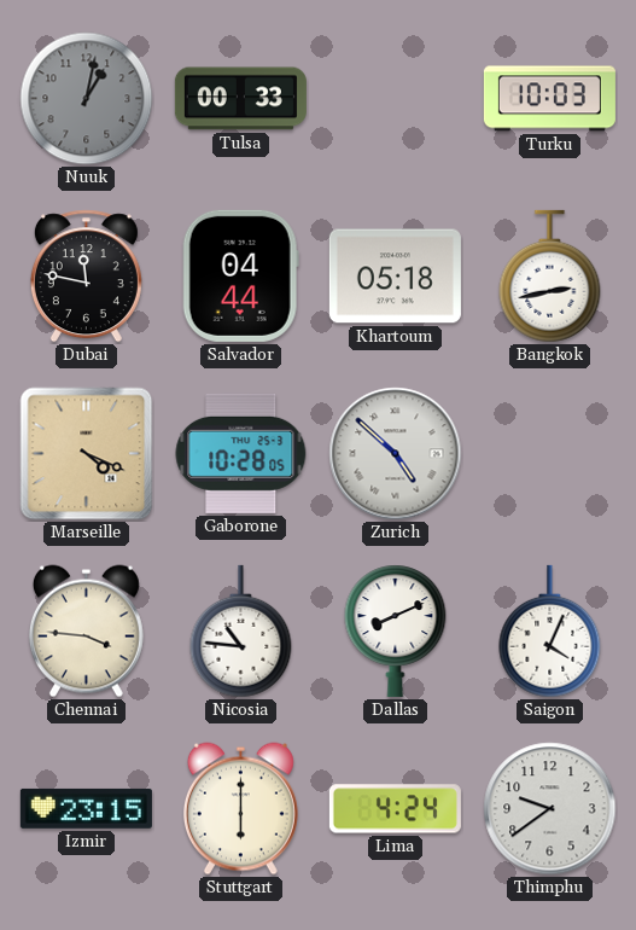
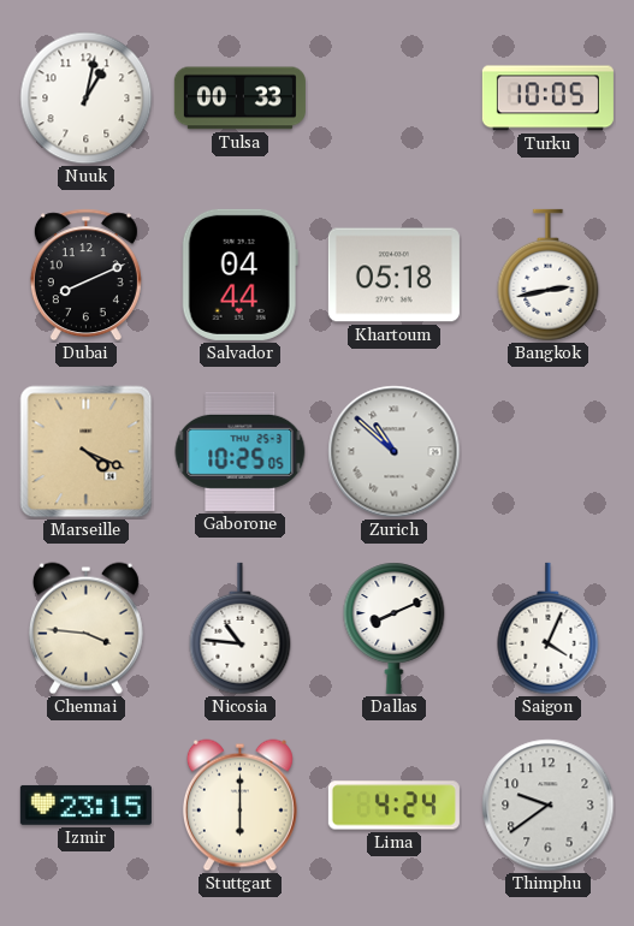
Nuuk dial: grey -> white (87, 99)
Turku: 10:03 -> 10:05 (547, 99)
Dubai: 11:47 -> 8:11 (85, 275)
Gaborone: 10:28 -> 10:25 (241, 451)
Zurich: 4:52 -> 10:52 (395, 452)
